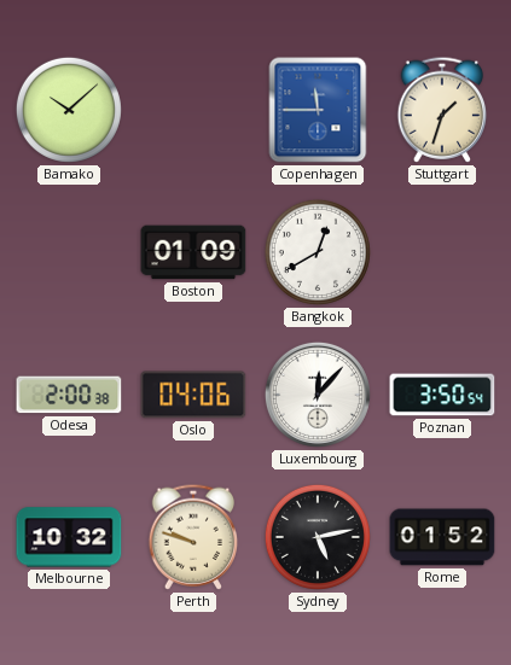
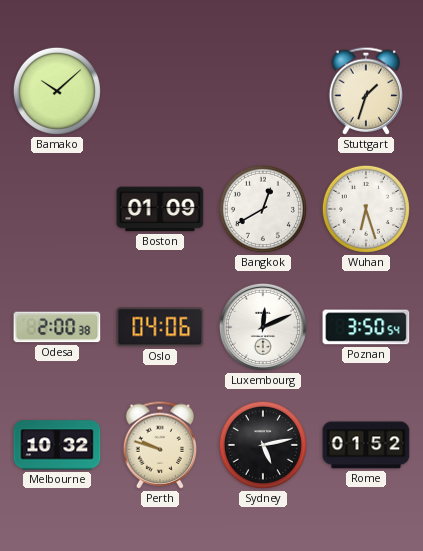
Copenhagen: 11:45 -> none (318, 110)
Wuhan: none -> 6:27 (366, 209)
Luxembourg: 12:07 -> 12:11 (263, 327)
